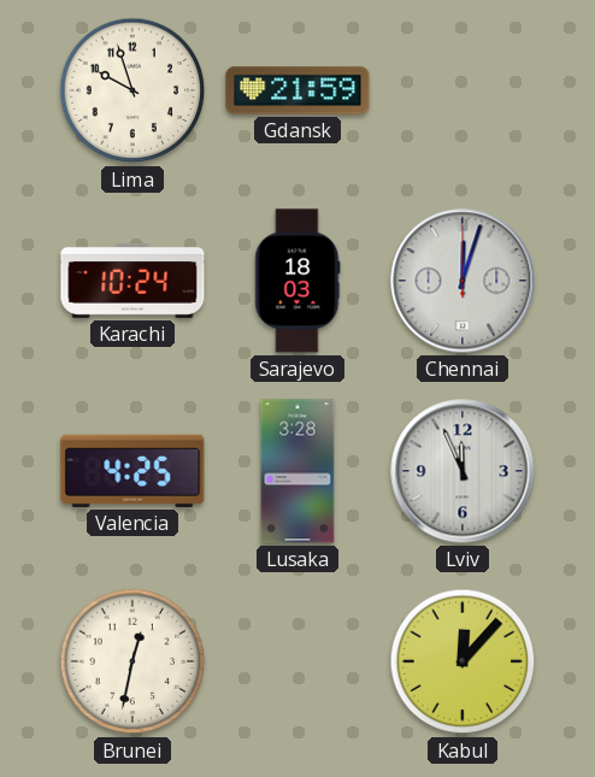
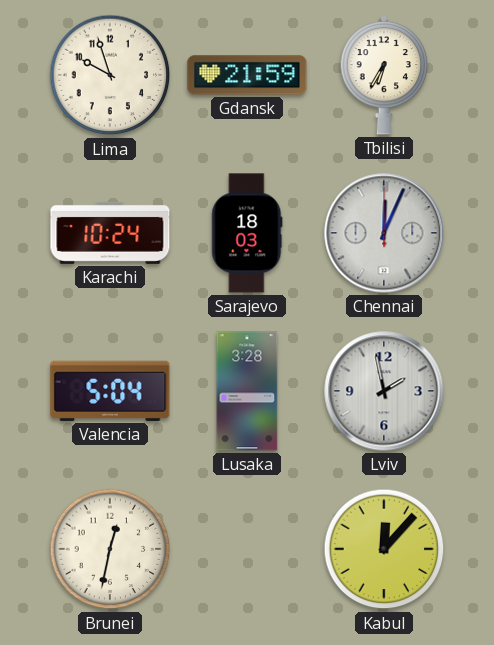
Tbilisi: none -> 6:35 (384, 75)
Chennai: 12:03 -> 12:04 (384, 233)
Valencia: 4:25 -> 5:04 (110, 391)
Lviv: 11:56 -> 1:58 (384, 391)
